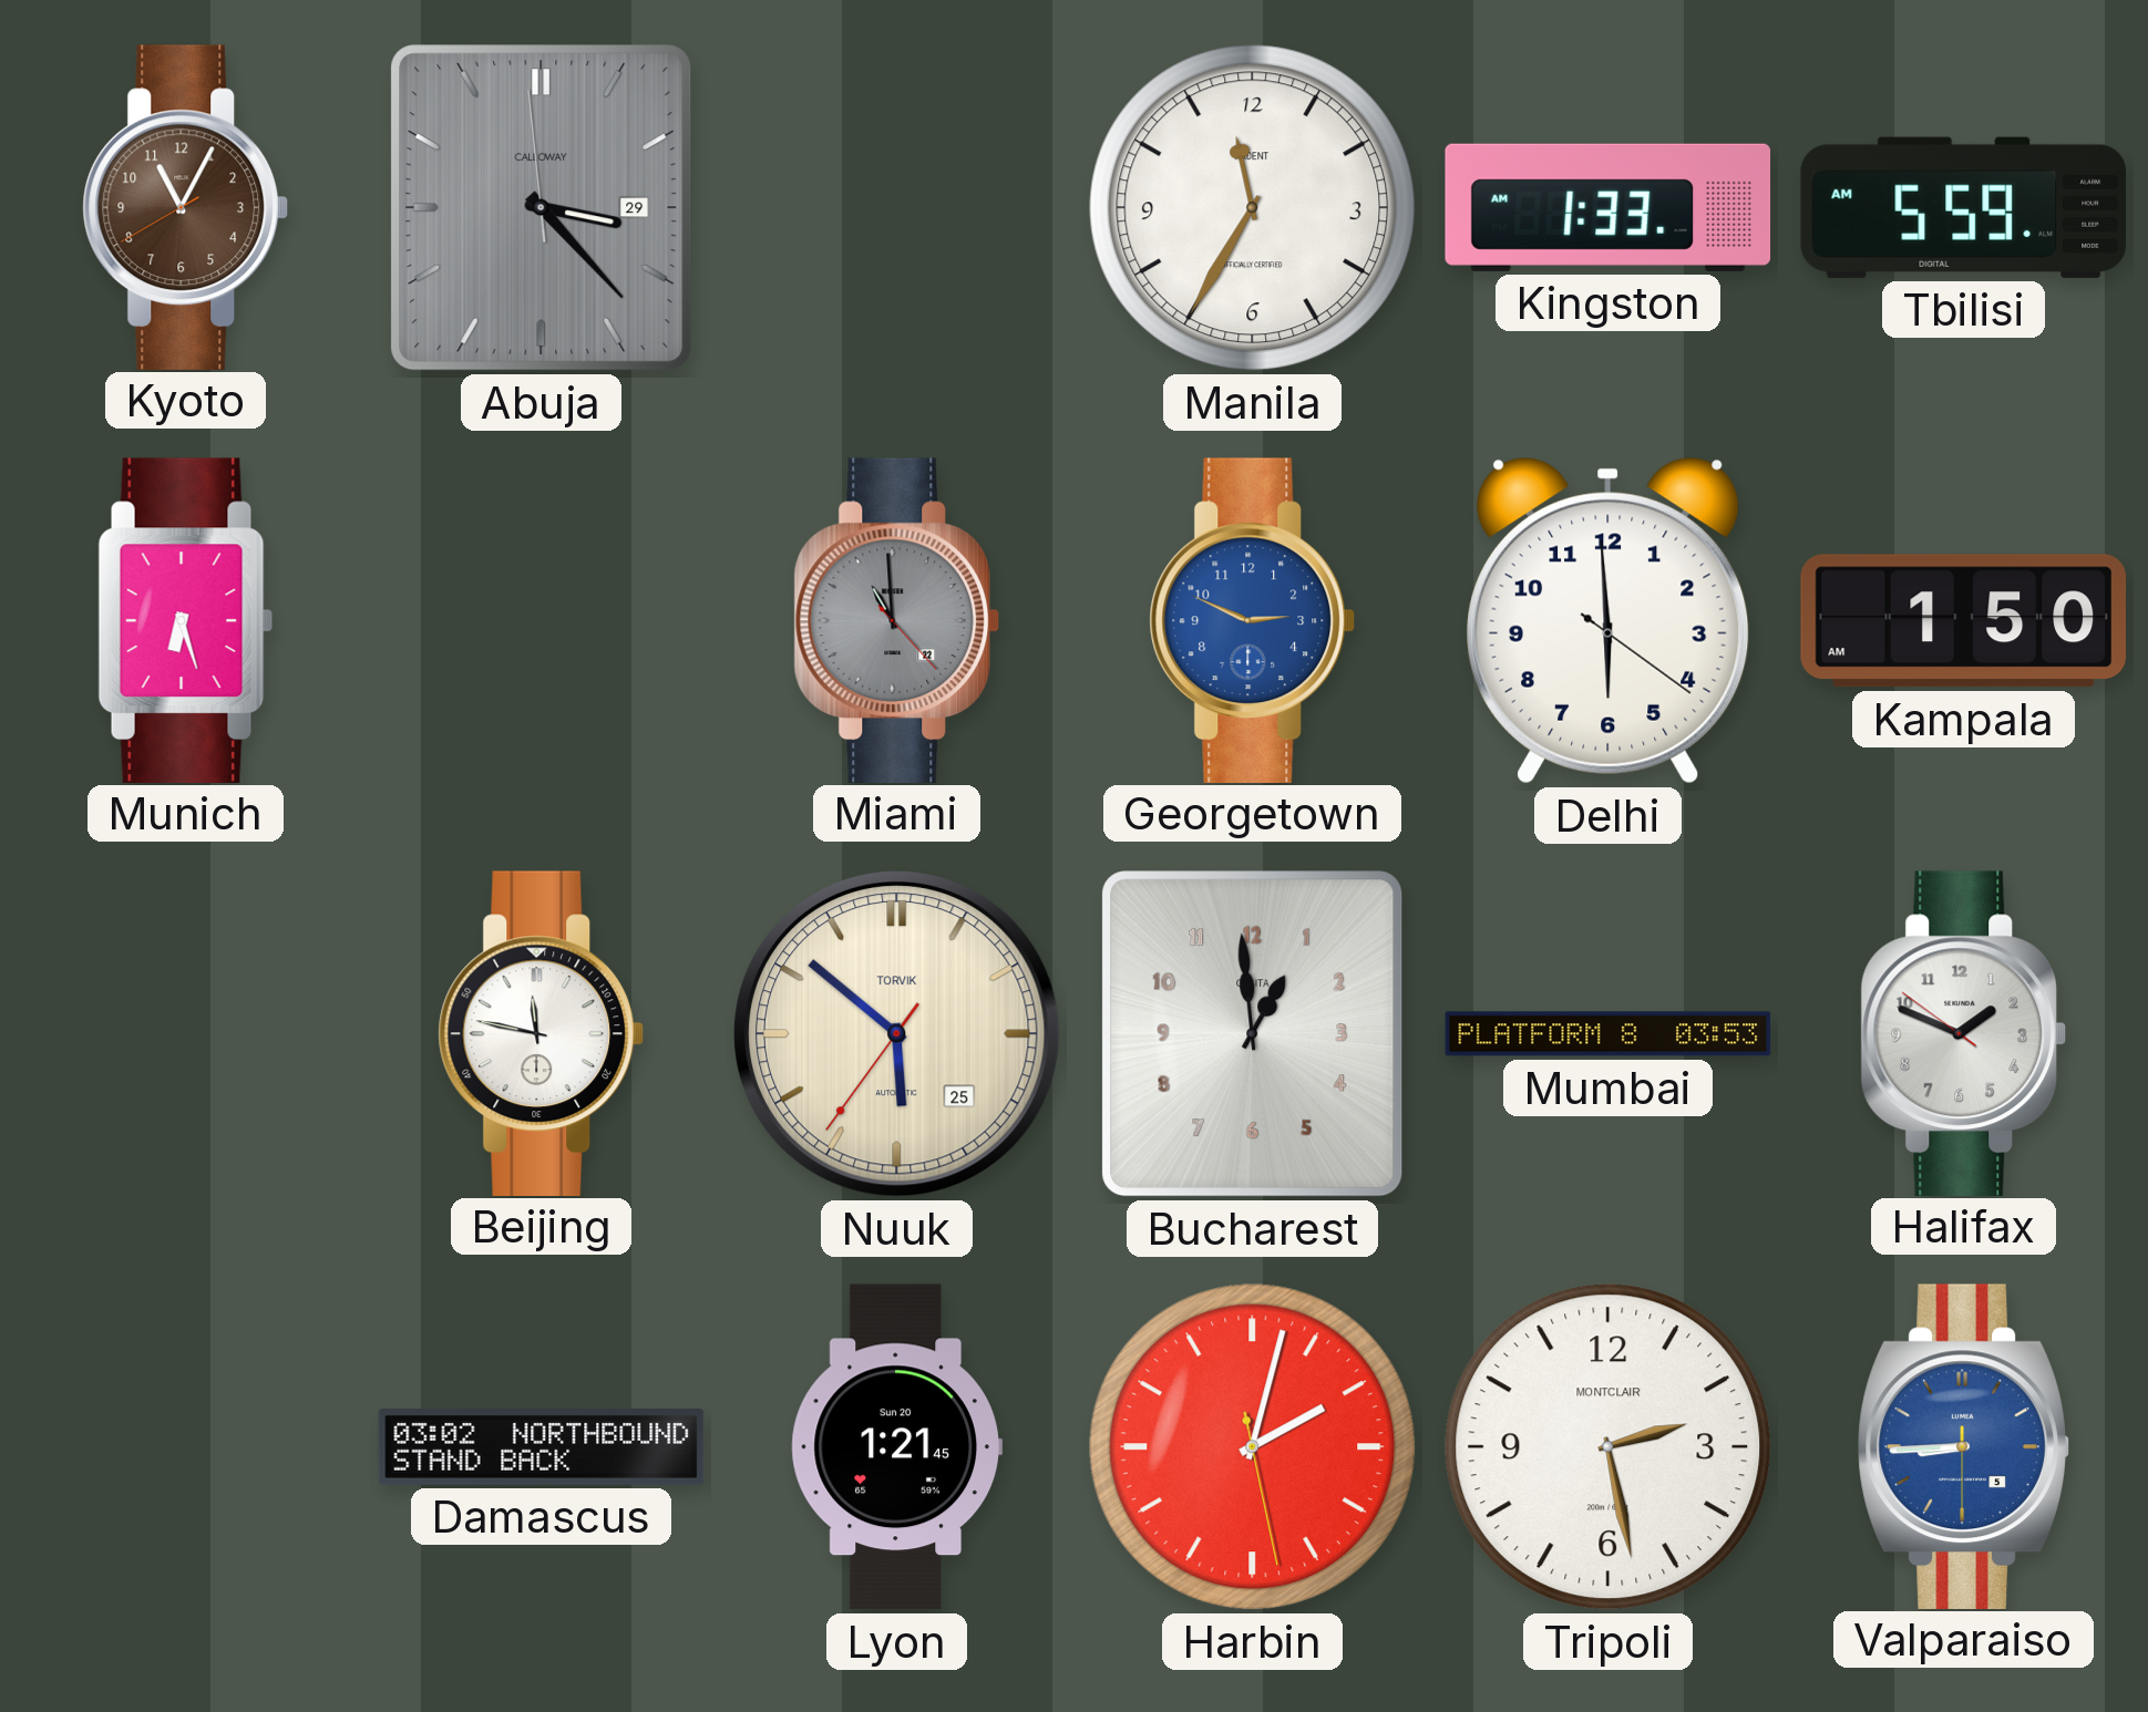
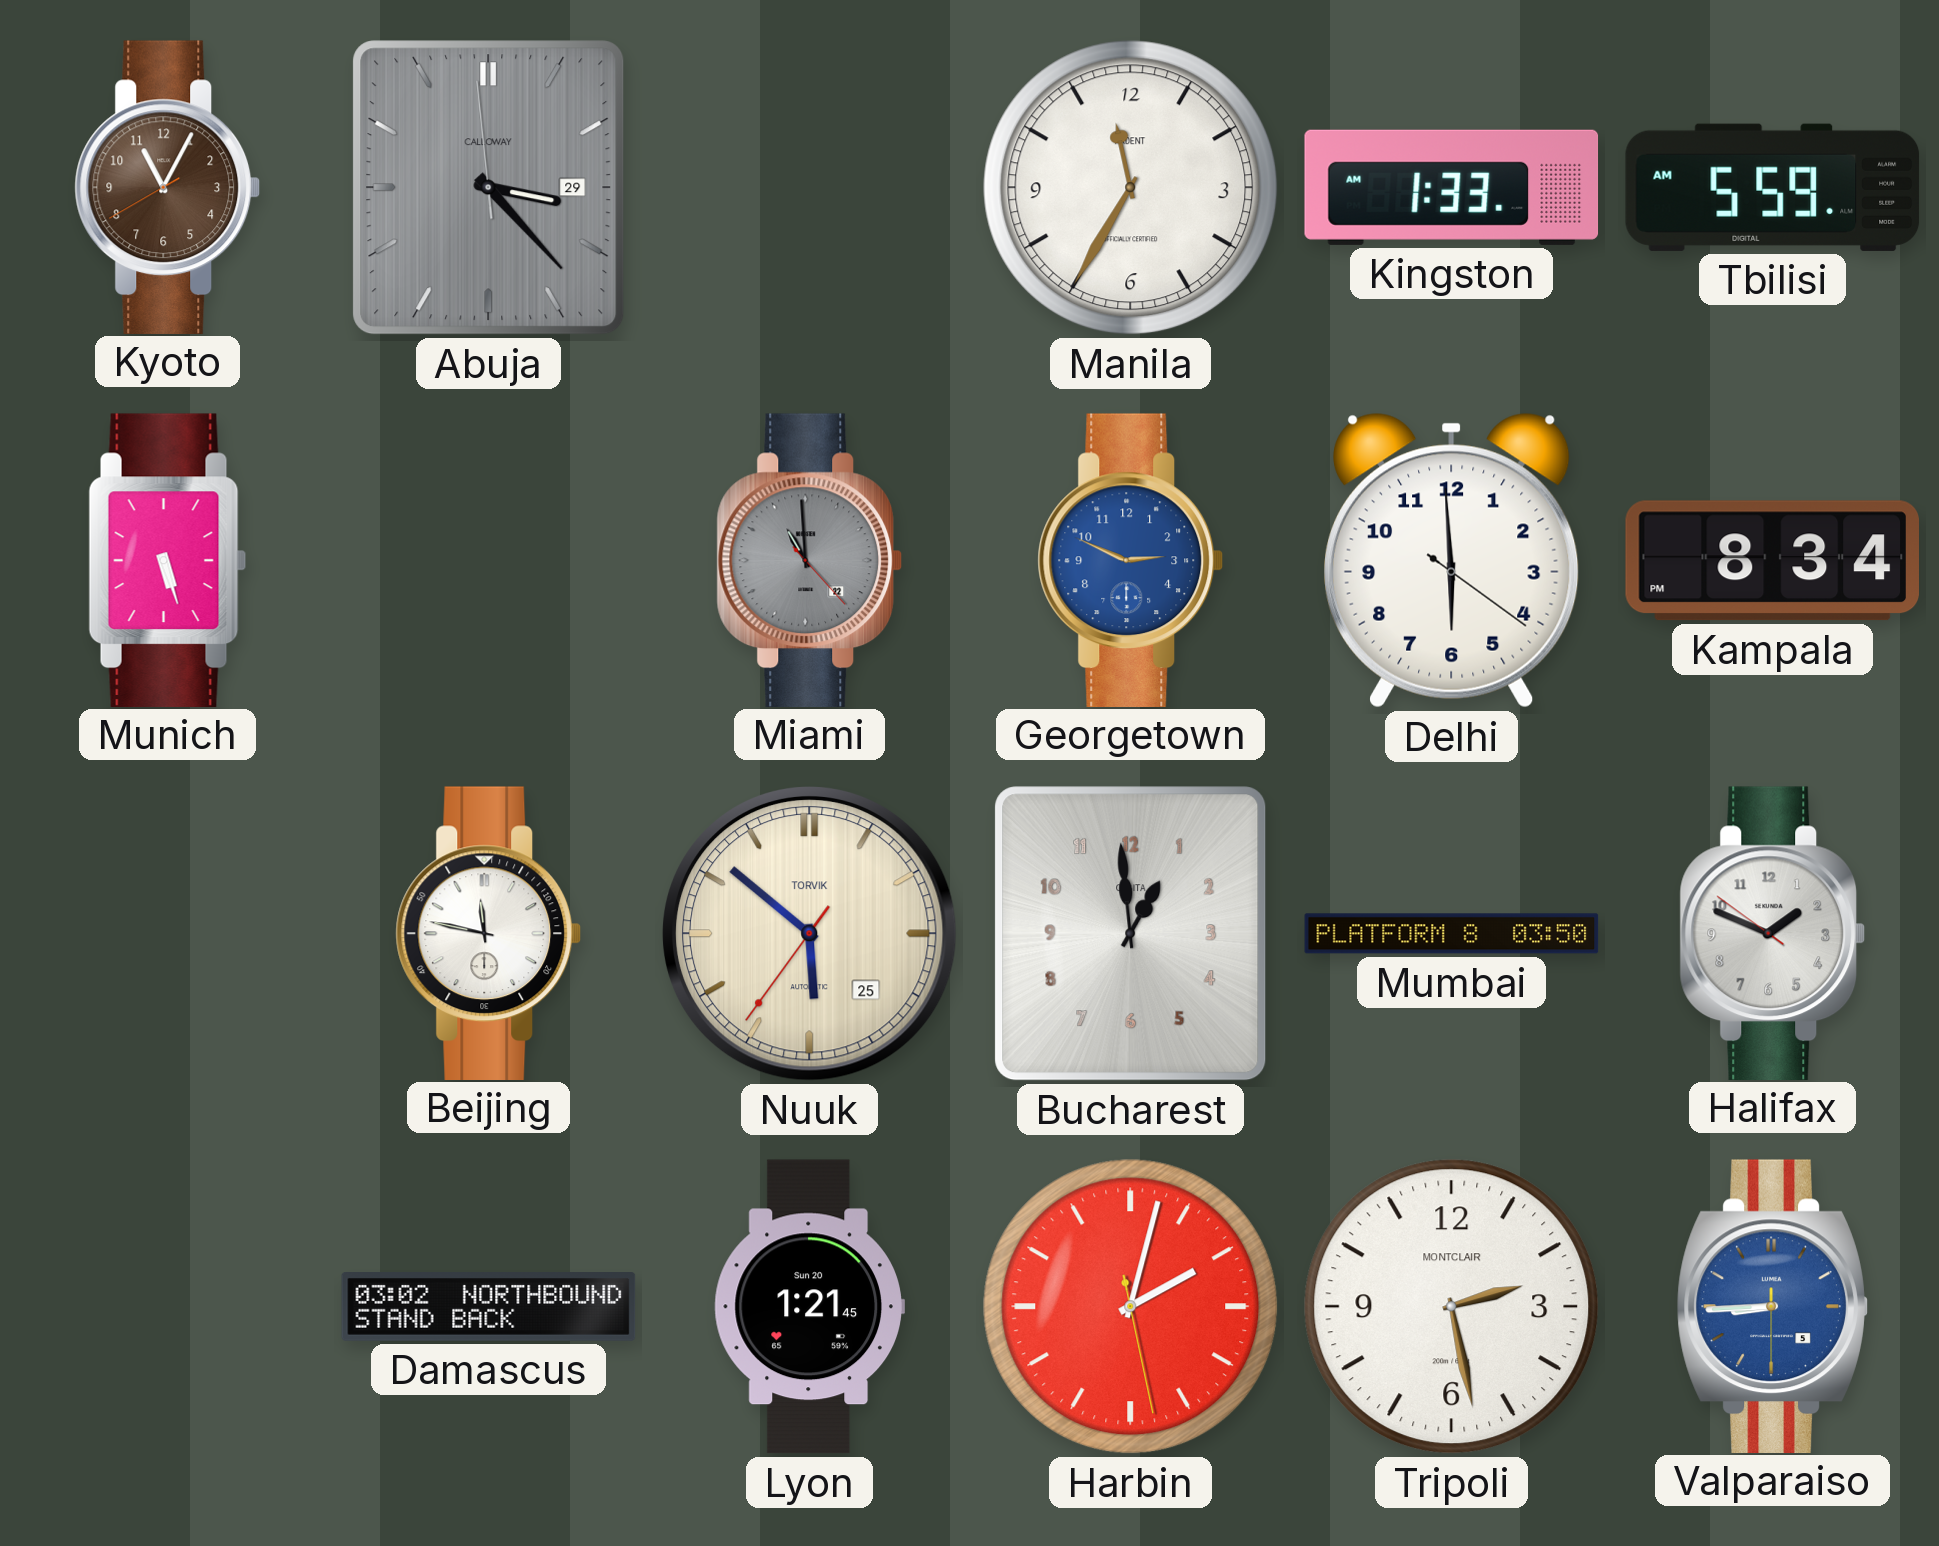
Munich: 6:27 -> 5:27 (168, 560)
Kampala: 1:50 -> 8:34 (1772, 561)
Mumbai: 03:53 -> 03:50 (1452, 934)
